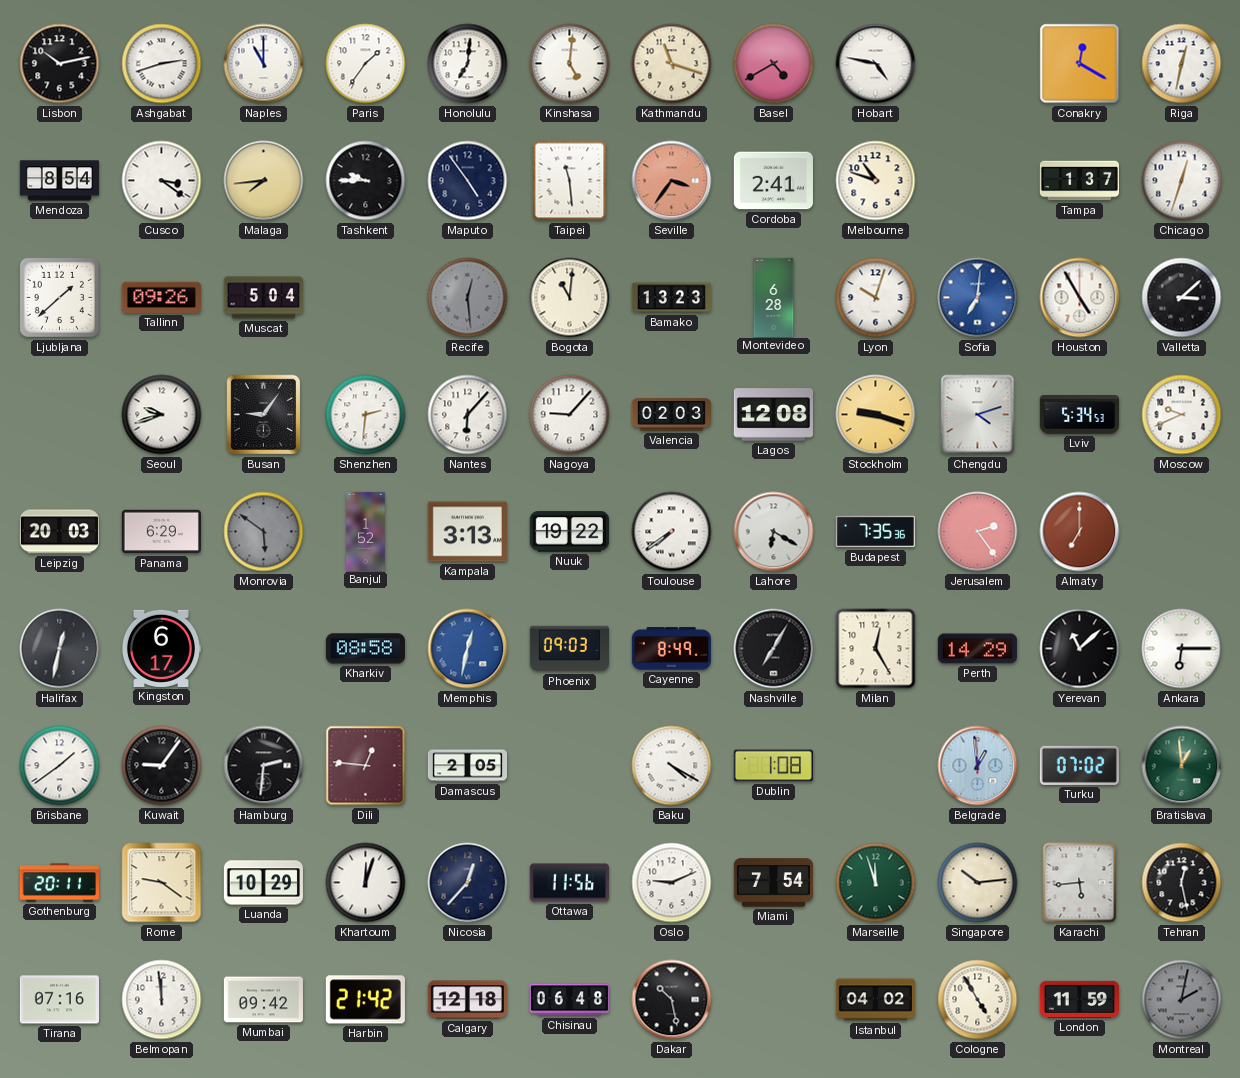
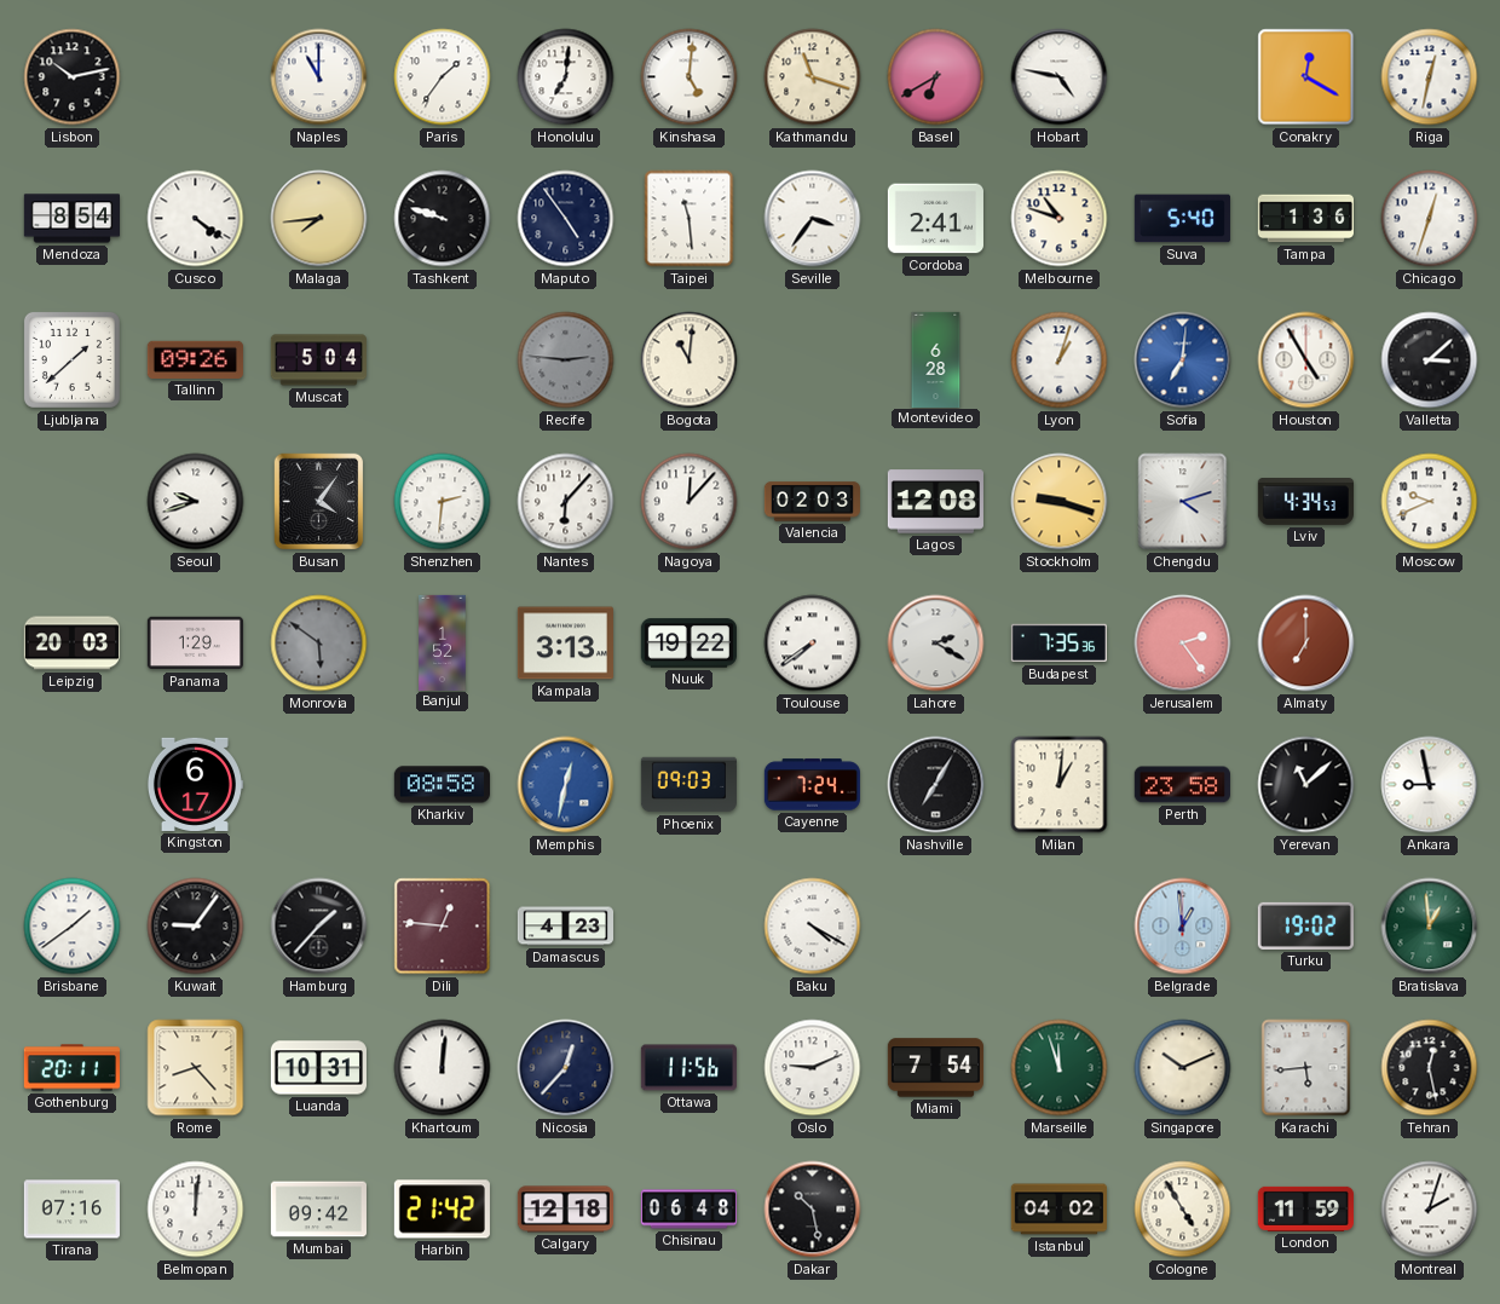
Ashgabat: 2:42 -> none (162, 64)
Basel: 4:40 -> 6:40 (936, 77)
Cusco: 3:21 -> 4:21 (196, 219)
Tashkent: 9:45 -> 9:48 (443, 219)
Seville dial: salmon -> white (813, 219)
Suva: none -> 5:40 (1182, 219)
Tampa: 1:37 -> 1:36 (1305, 219)
Recife: 12:29 -> 2:46 (566, 360)
Bamako: 13:23 -> none (671, 298)
Lyon: 10:03 -> 1:03 (1060, 360)
Busan: 9:06 -> 4:06 (319, 502)
Nagoya: 9:07 -> 12:07 (690, 502)
Lviv: 5:34 -> 4:34 (1305, 502)
Panama: 6:29 -> 1:29 (195, 644)
Lahore: 6:20 -> 2:20 (936, 644)
Halifax: 12:32 -> none (60, 649)
Cayenne: 8:49 -> 7:24 (812, 785)
Milan: 12:25 -> 1:01 (1060, 785)
Perth: 14:29 -> 23:58 (1182, 785)
Ankara: 6:15 -> 8:58 (1430, 785)
Hamburg: 2:31 -> 1:37 (319, 927)
Damascus: 2:05 -> 4:23 (565, 927)
Dublin: 1:08 -> none (773, 766)
Turku: 07:02 -> 19:02 (1305, 925)
Rome: 9:21 -> 8:23 (196, 1068)
Luanda: 10:29 -> 10:31 (318, 1068)
Khartoum: 12:03 -> 12:01 (443, 1068)
Singapore: 10:14 -> 10:11 (1183, 1068)
Belmopan: 11:59 -> 12:01 (196, 1210)
Montreal: 2:02 -> 2:03 (1430, 1210)
Montreal dial: grey -> white (1430, 1210)
